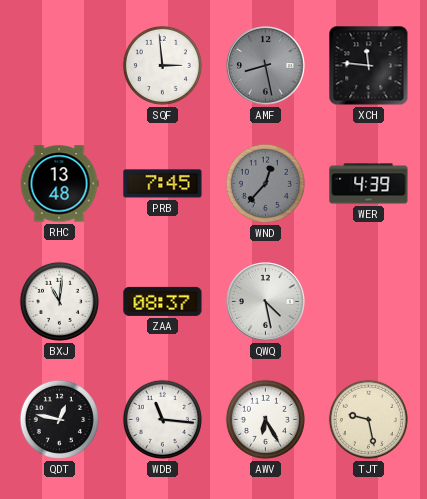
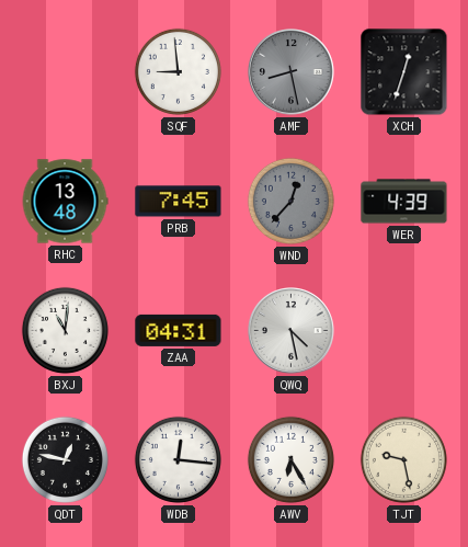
SQF: 2:59 -> 8:59 (178, 71)
XCH: 11:46 -> 12:33 (404, 72)
ZAA: 08:37 -> 04:31 (179, 330)
WDB: 11:16 -> 12:16 (178, 459)
